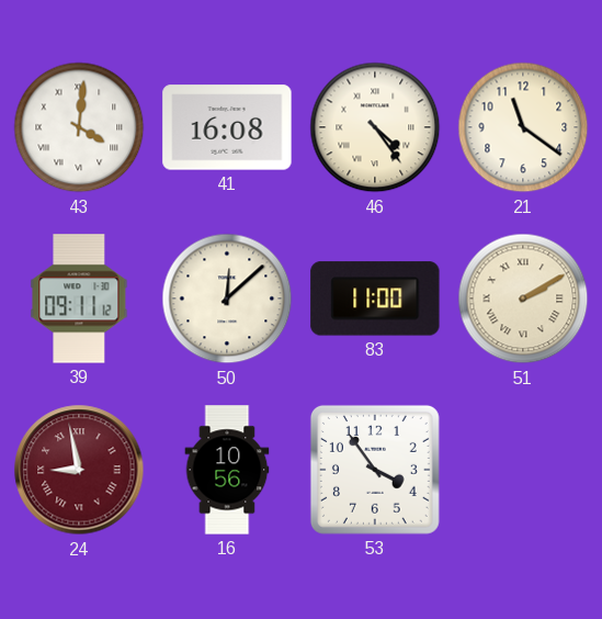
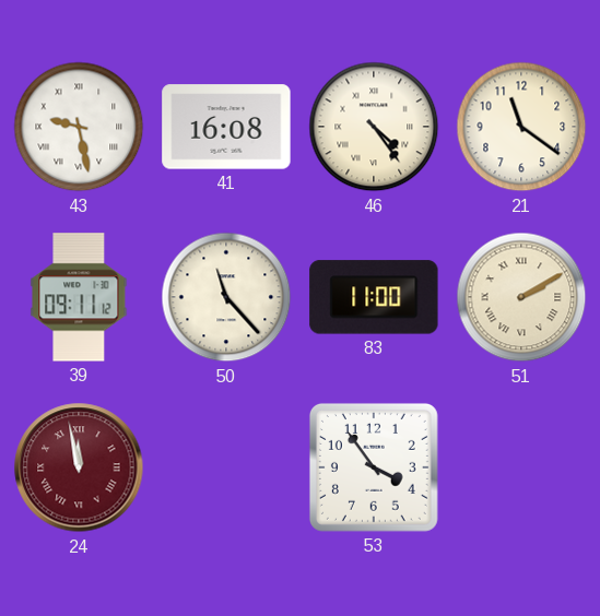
43: 4:01 -> 9:28 (79, 127)
50: 12:08 -> 11:23 (226, 297)
24: 8:58 -> 11:58 (79, 467)
16: 10:56 -> none (227, 470)
